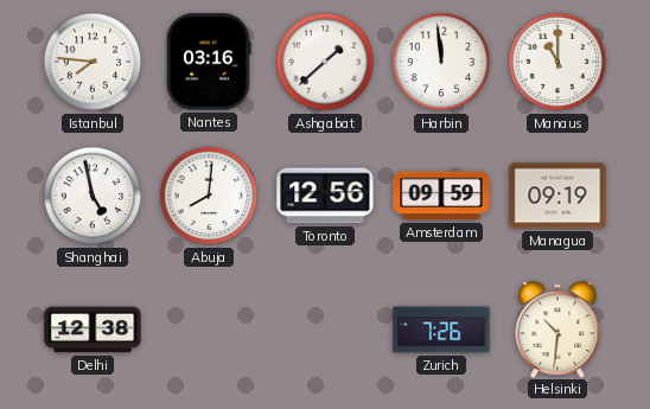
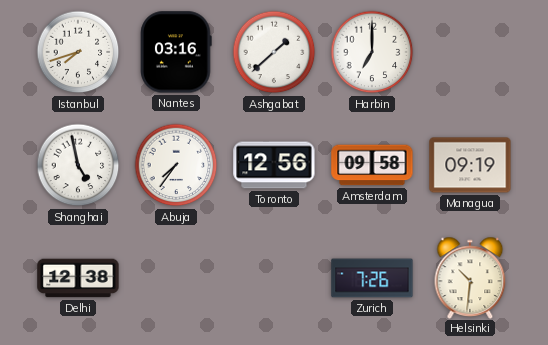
Istanbul: 7:46 -> 7:42 (78, 52)
Harbin: 11:59 -> 7:00 (372, 52)
Manaus: 11:00 -> none (557, 62)
Abuja: 8:01 -> 7:36 (176, 165)
Amsterdam: 09:59 -> 09:58 (372, 165)
